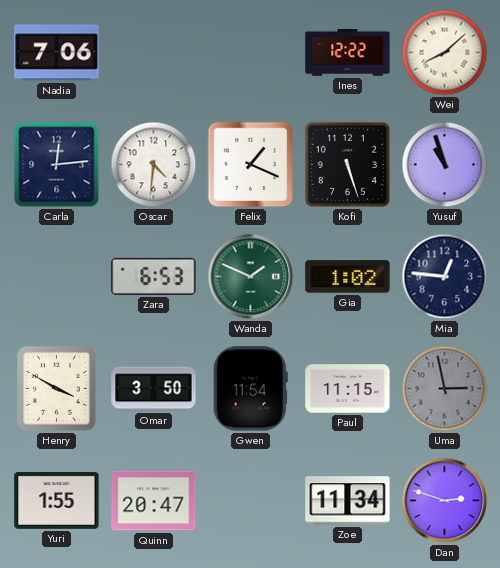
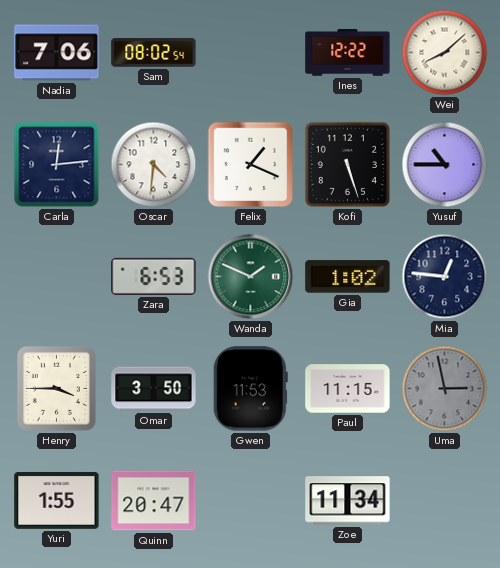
Sam: none -> 08:02 (154, 53)
Yusuf: 10:57 -> 10:45 (445, 165)
Henry: 3:50 -> 3:45 (56, 388)
Gwen: 11:54 -> 11:53 (250, 389)
Dan: 2:48 -> none (445, 501)
